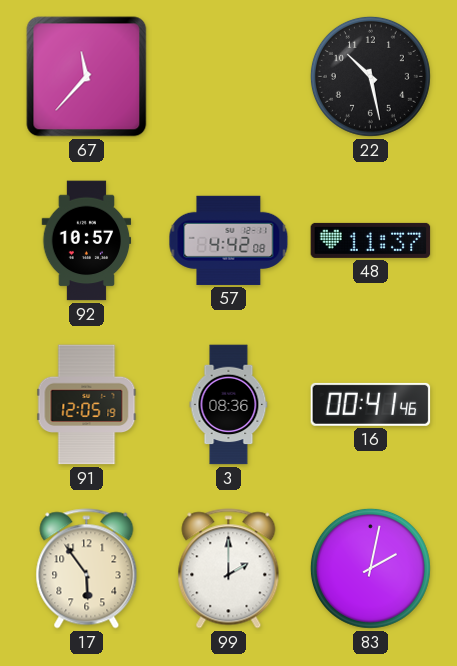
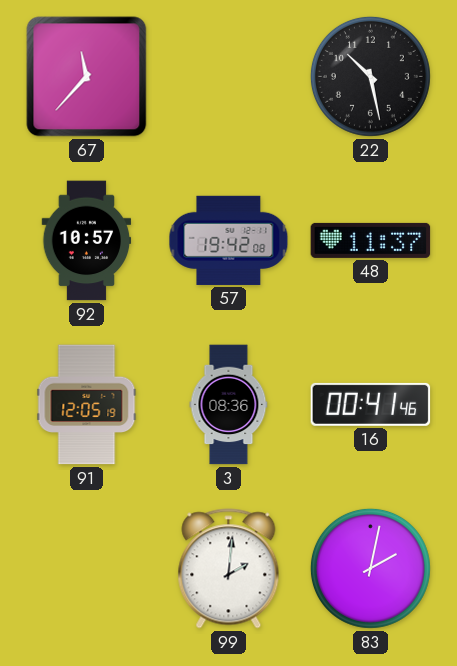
57: 4:42 -> 19:42 (229, 240)
17: 5:54 -> none (87, 569)
99: 2:00 -> 2:01 (229, 569)
